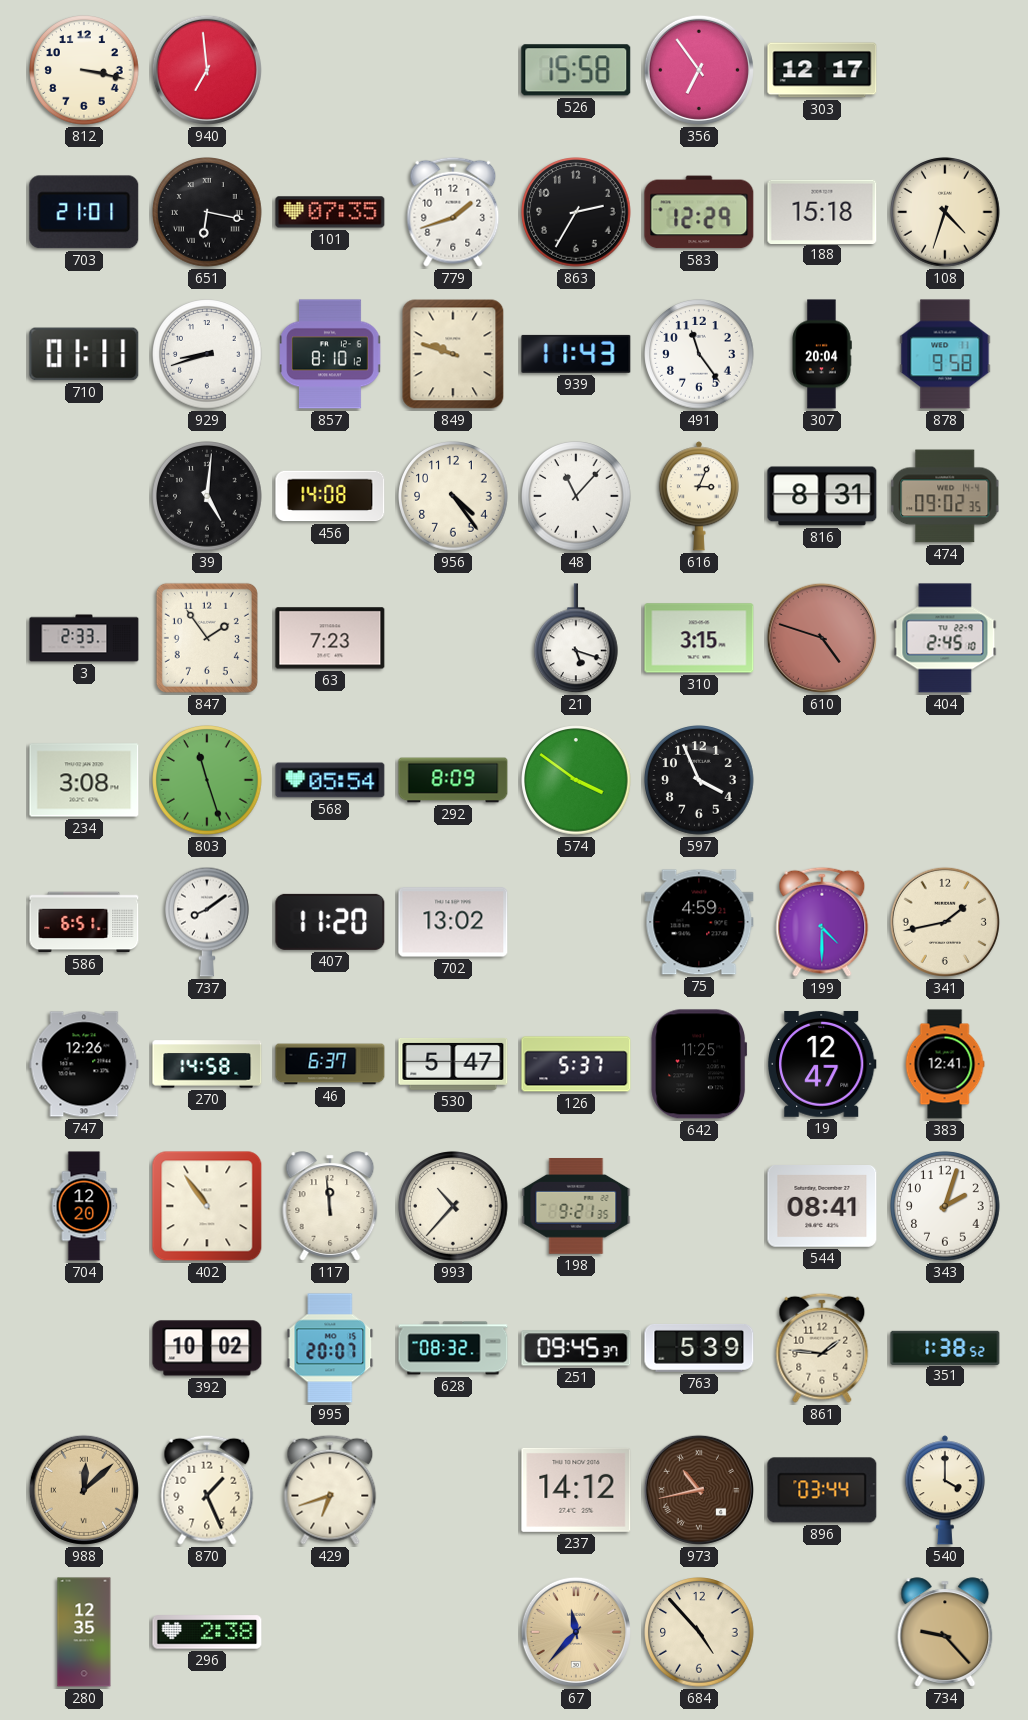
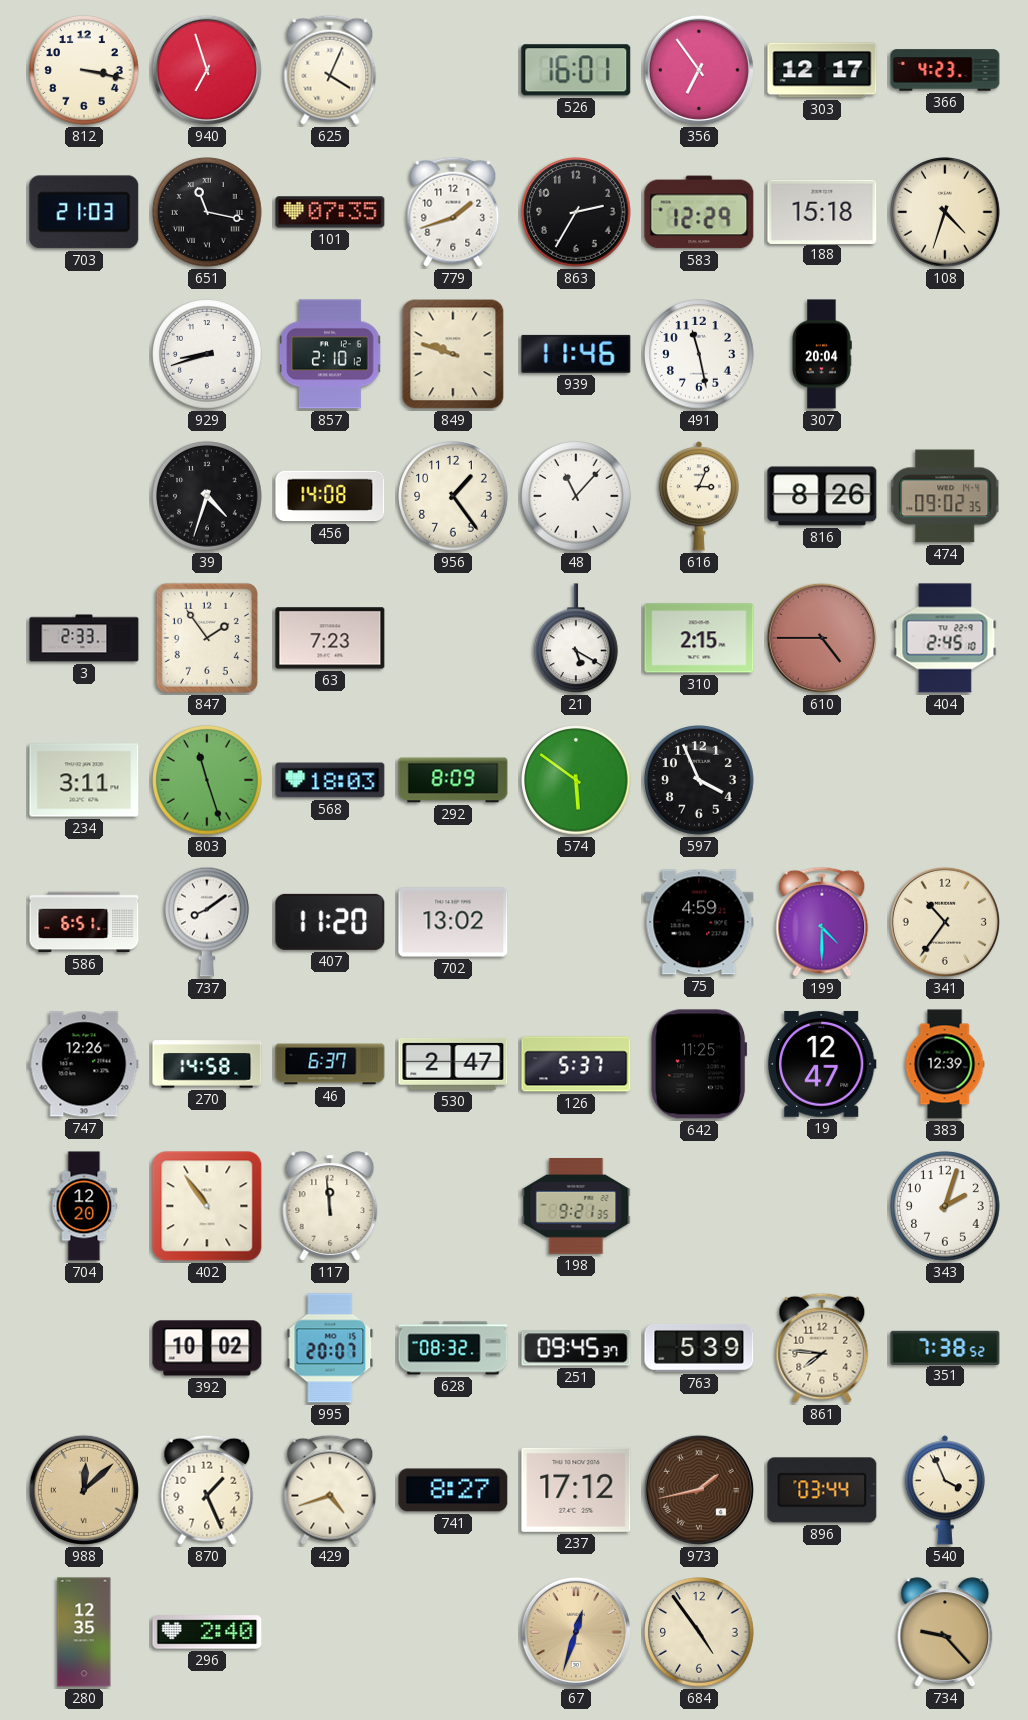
940: 6:59 -> 6:57 (207, 70)
625: none -> 4:04 (330, 70)
526: 15:58 -> 16:01 (576, 70)
366: none -> 4:23 (945, 70)
703: 21:01 -> 21:03 (84, 212)
651: 6:17 -> 11:17 (207, 212)
710: 01:11 -> none (84, 354)
857: 8:10 -> 2:10 (330, 354)
939: 11:43 -> 11:46 (576, 354)
491: 11:24 -> 11:28 (699, 354)
878: 9:58 -> none (945, 354)
39: 5:01 -> 4:33 (207, 496)
956: 4:24 -> 1:24 (453, 496)
816: 8:31 -> 8:26 (822, 496)
21: 5:18 -> 5:20 (577, 639)
310: 3:15 -> 2:15 (699, 638)
610: 4:48 -> 4:45 (822, 638)
234: 3:08 -> 3:11 (84, 780)
568: 05:54 -> 18:03 (330, 780)
574: 3:51 -> 5:51 (576, 780)
341: 1:43 -> 10:36 (945, 922)
530: 5:47 -> 2:47 (453, 1064)
383: 12:41 -> 12:39 (945, 1064)
993: 10:37 -> none (453, 1206)
544: 08:41 -> none (822, 1207)
861: 1:46 -> 7:46 (822, 1348)
351: 1:38 -> 7:38 (945, 1347)
429: 6:42 -> 4:42 (330, 1490)
741: none -> 8:27 (453, 1490)
237: 14:12 -> 17:12 (576, 1490)
973: 10:43 -> 1:43 (699, 1490)
540: 4:00 -> 3:56 (945, 1490)
296: 2:38 -> 2:40 (207, 1632)
67: 11:37 -> 12:33 (576, 1632)
684: 4:53 -> 4:54 (699, 1632)
